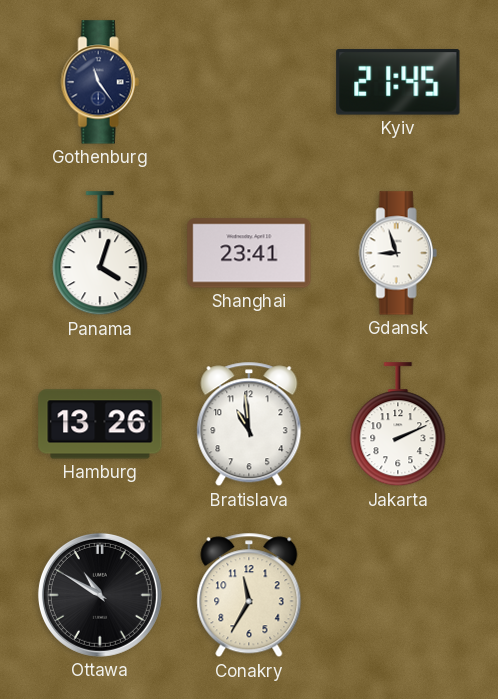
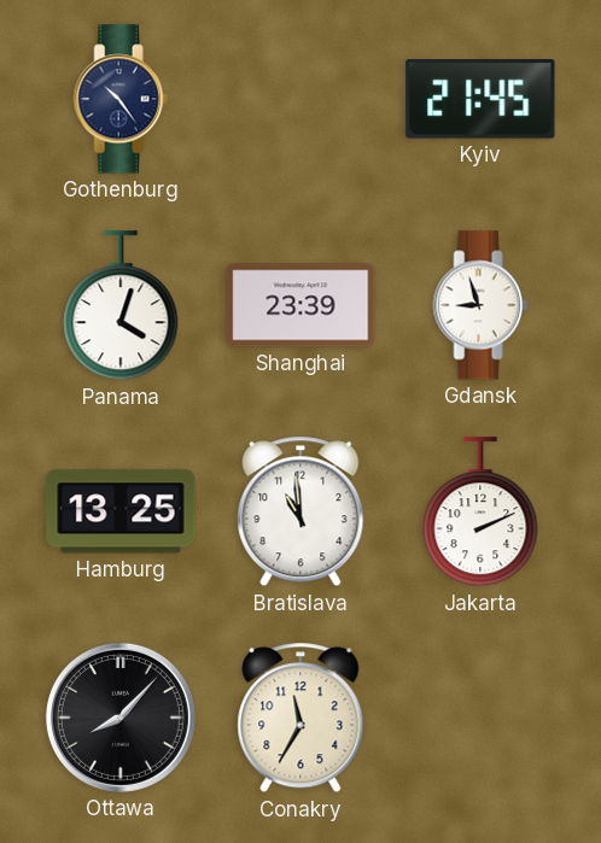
Gothenburg: 11:24 -> 10:24 (121, 99)
Shanghai: 23:41 -> 23:39 (300, 305)
Hamburg: 13:26 -> 13:25 (121, 511)
Ottawa: 10:50 -> 8:07 (121, 718)
